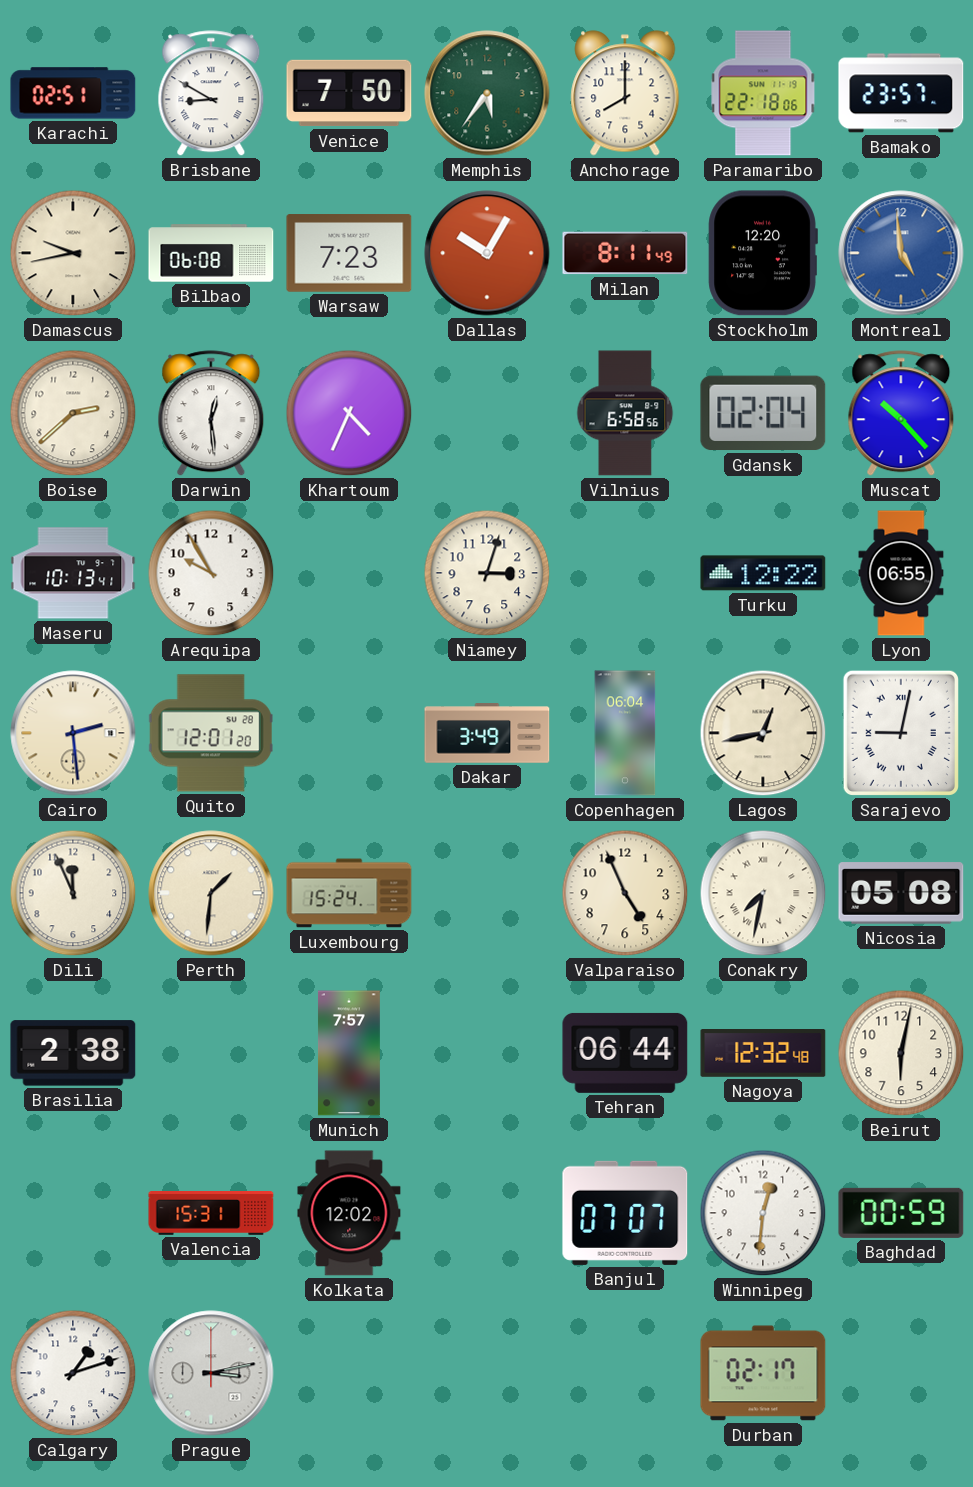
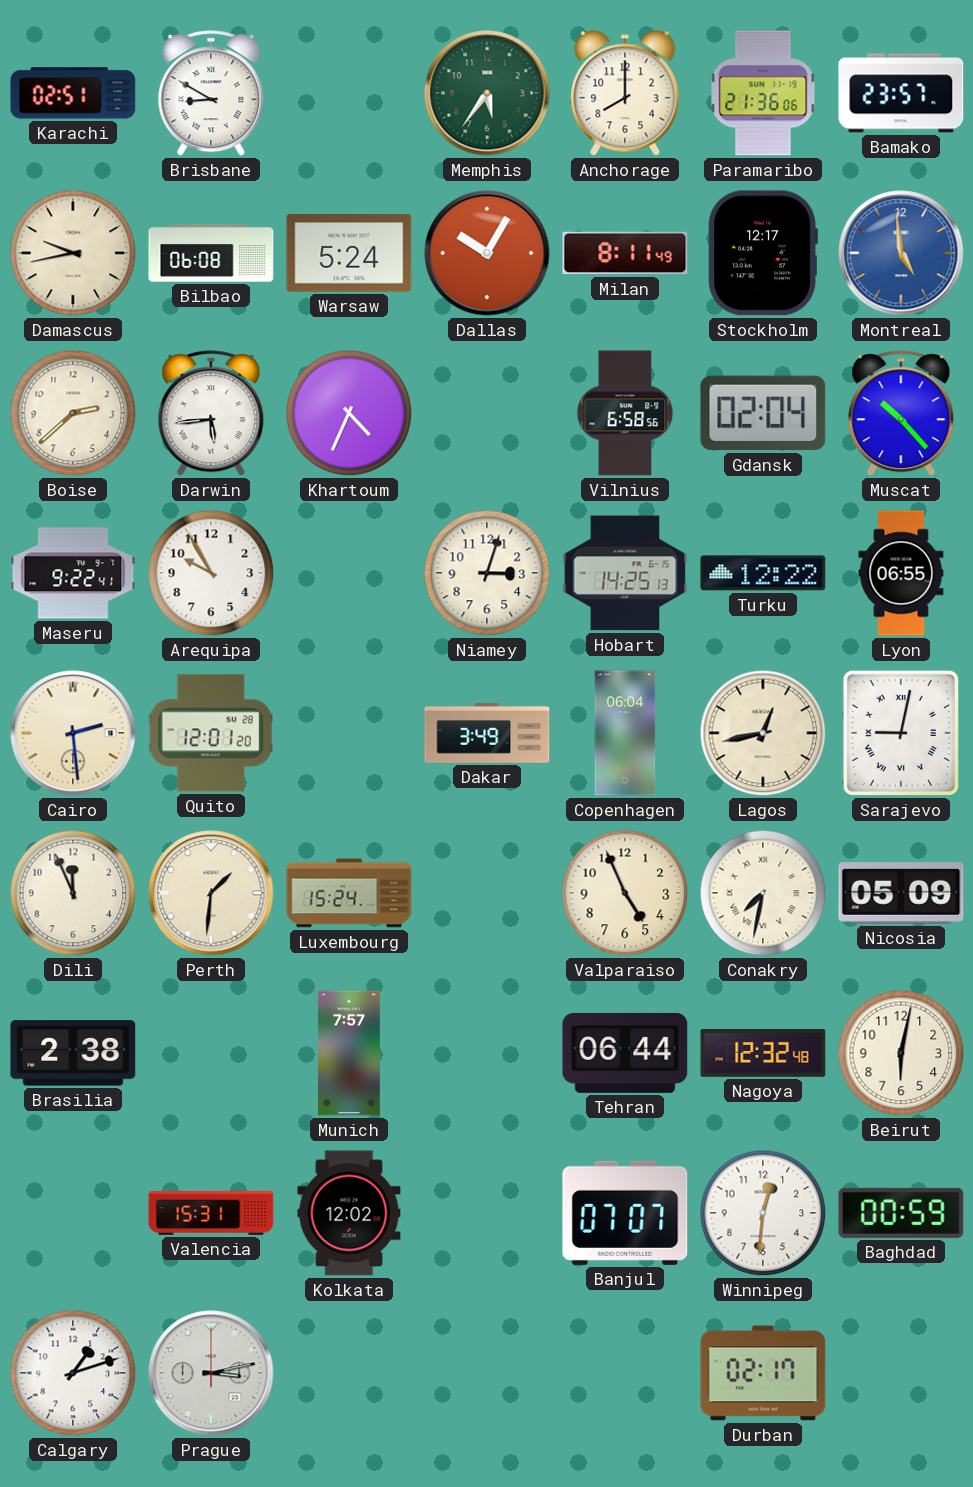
Venice: 7:50 -> none (349, 93)
Paramaribo: 22:18 -> 21:36 (763, 93)
Warsaw: 7:23 -> 5:24 (349, 253)
Stockholm: 12:20 -> 12:17 (763, 253)
Darwin: 12:29 -> 5:44 (211, 414)
Maseru: 10:13 -> 9:22 (73, 573)
Hobart: none -> 14:25 (625, 573)
Nicosia: 05:08 -> 05:09 (901, 893)
